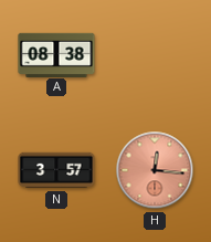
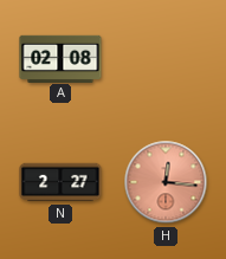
A: 08:38 -> 02:08 (60, 58)
N: 3:57 -> 2:27 (60, 182)
